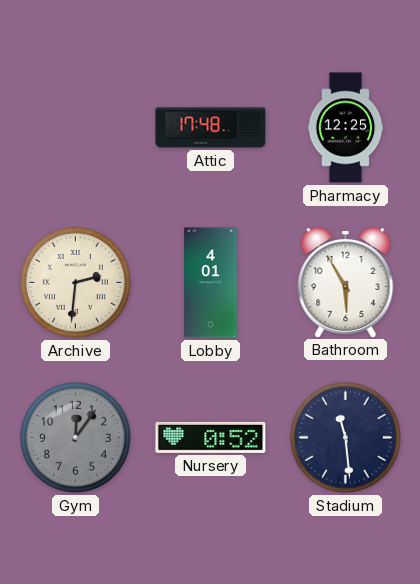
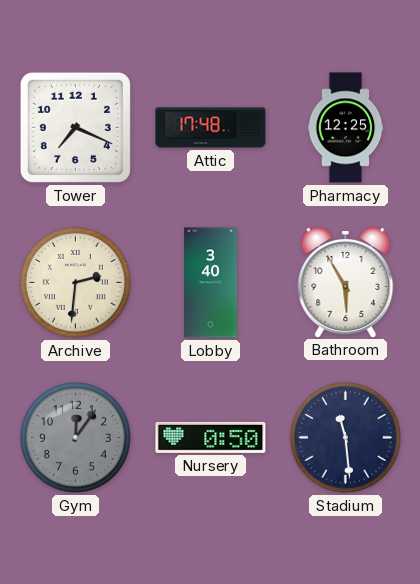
Tower: none -> 7:19 (75, 127)
Lobby: 4:01 -> 3:40 (211, 283)
Nursery: 0:52 -> 0:50 (211, 437)
